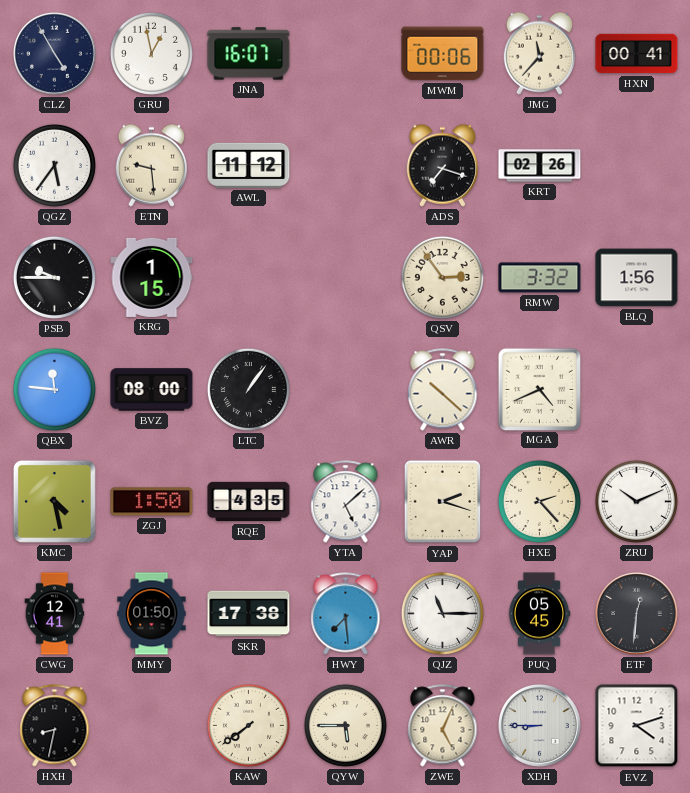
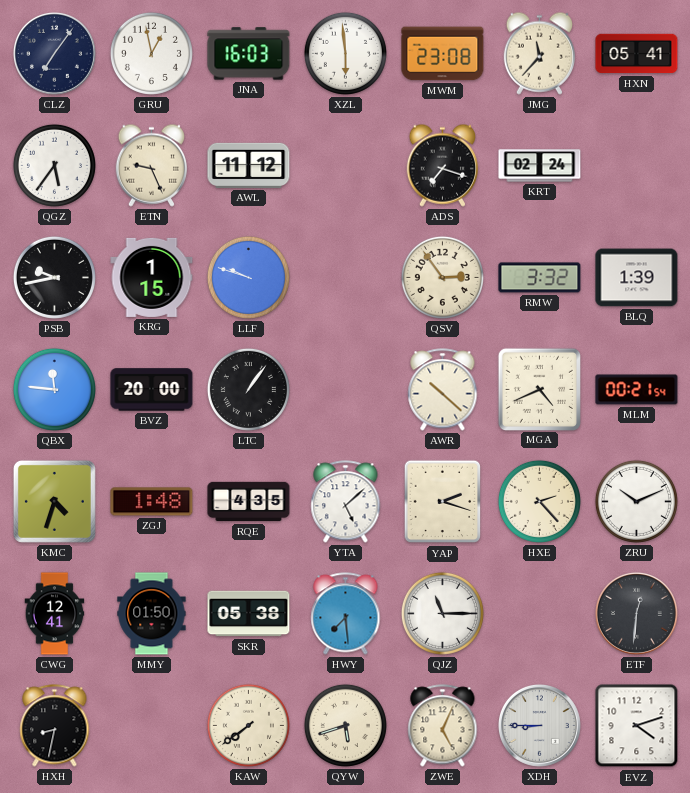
CLZ: 4:55 -> 7:06 (54, 53)
JNA: 16:07 -> 16:03 (249, 54)
XZL: none -> 5:59 (345, 53)
MWM: 00:06 -> 23:08 (443, 54)
HXN: 00:41 -> 05:41 (637, 54)
ETN: 9:29 -> 9:26 (151, 165)
KRT: 02:26 -> 02:24 (540, 166)
PSB: 9:45 -> 9:43 (54, 277)
LLF: none -> 9:48 (248, 277)
BLQ: 1:56 -> 1:39 (637, 278)
BVZ: 08:00 -> 20:00 (152, 390)
MLM: none -> 00:21 (637, 390)
KMC: 4:28 -> 4:33 (54, 501)
ZGJ: 1:50 -> 1:48 (152, 502)
SKR: 17:38 -> 05:38 (249, 614)
PUQ: 05:45 -> none (539, 614)
QYW: 5:45 -> 5:42 (345, 725)
